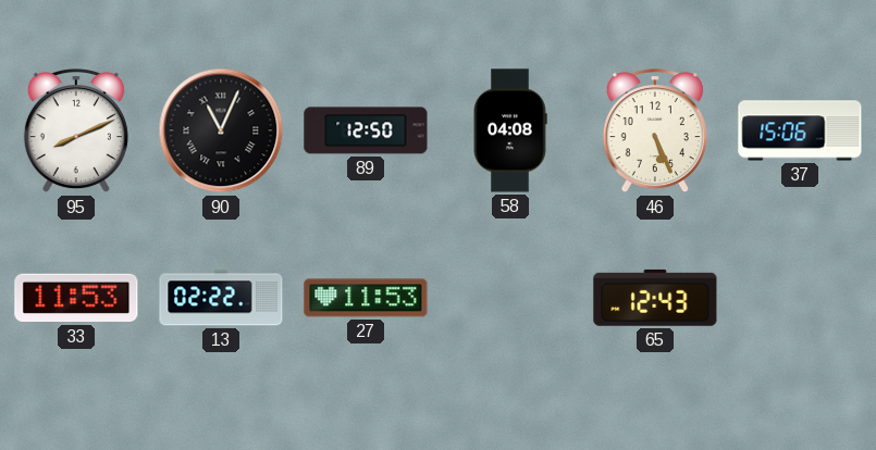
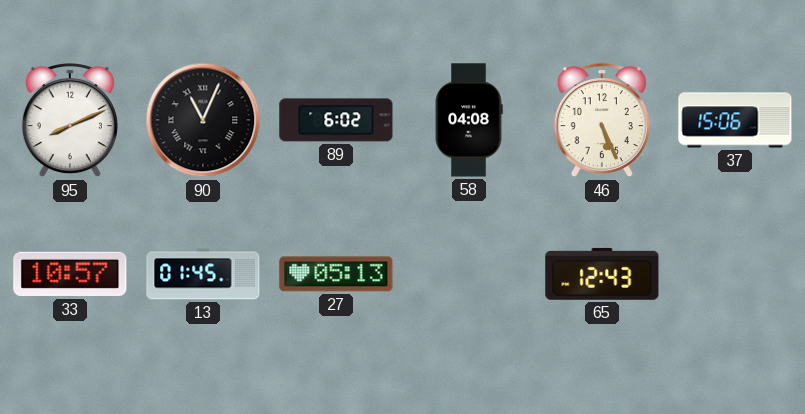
89: 12:50 -> 6:02 (336, 120)
33: 11:53 -> 10:57 (70, 274)
13: 02:22 -> 01:45 (203, 274)
27: 11:53 -> 05:13 (336, 274)
